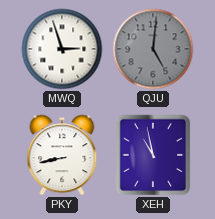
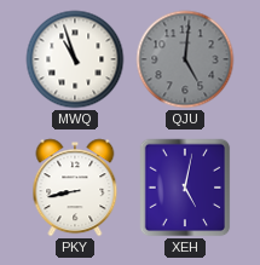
MWQ: 2:57 -> 10:57 (75, 59)
XEH: 10:58 -> 5:02 (185, 188)
